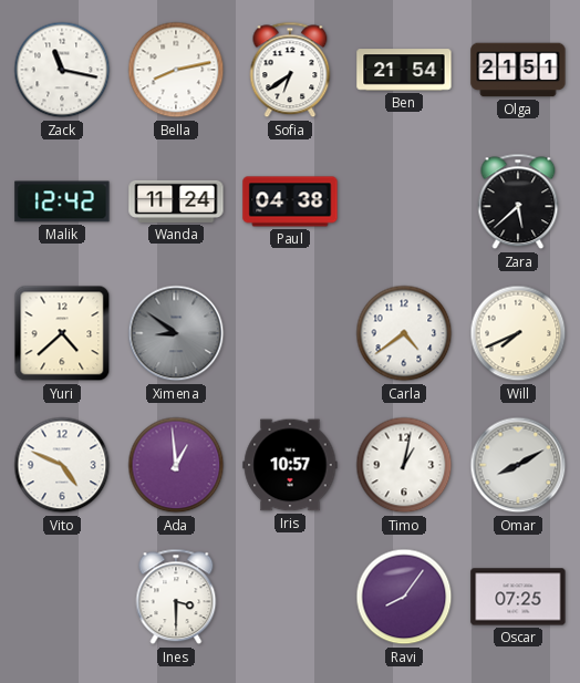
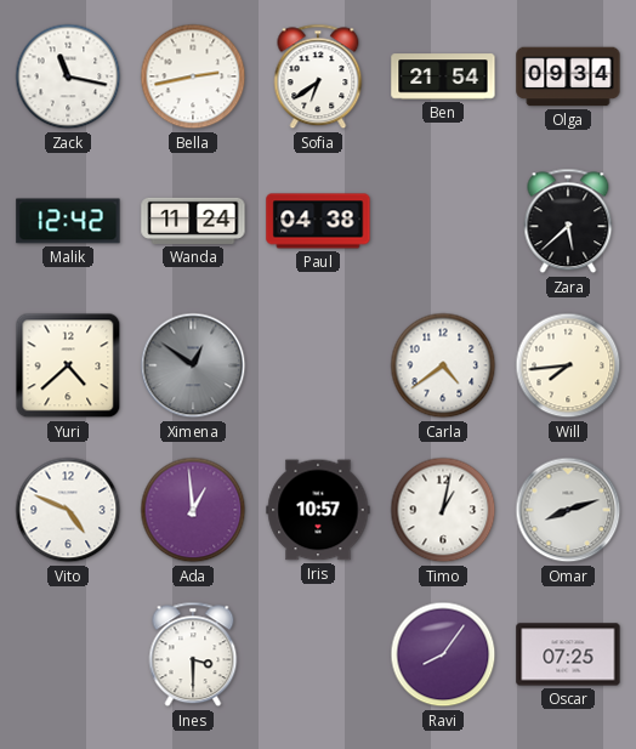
Bella: 8:13 -> 2:43 (193, 76)
Olga: 21:51 -> 09:34 (568, 76)
Ximena: 8:51 -> 12:51 (193, 365)
Will: 7:41 -> 7:44 (568, 365)
Omar: 8:10 -> 8:12 (568, 510)
